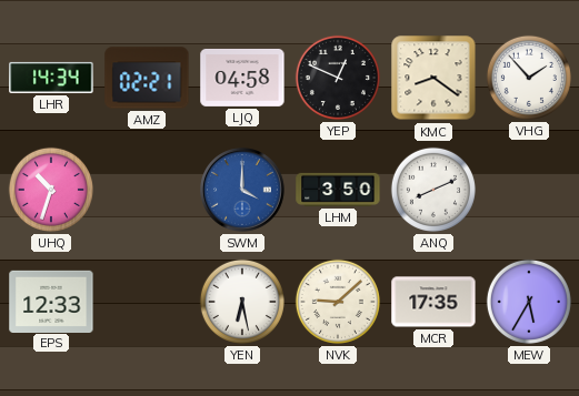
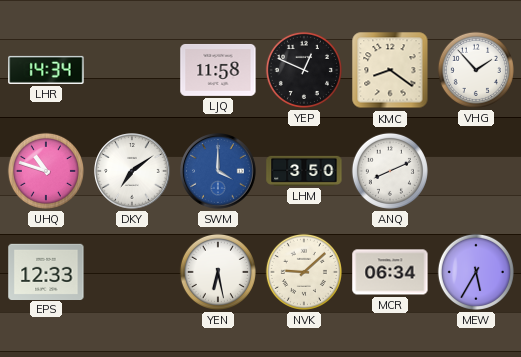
AMZ: 02:21 -> none (147, 78)
LJQ: 04:58 -> 11:58 (218, 70)
UHQ: 10:33 -> 10:48 (46, 171)
DKY: none -> 7:09 (132, 171)
MCR: 17:35 -> 06:34 (390, 272)
